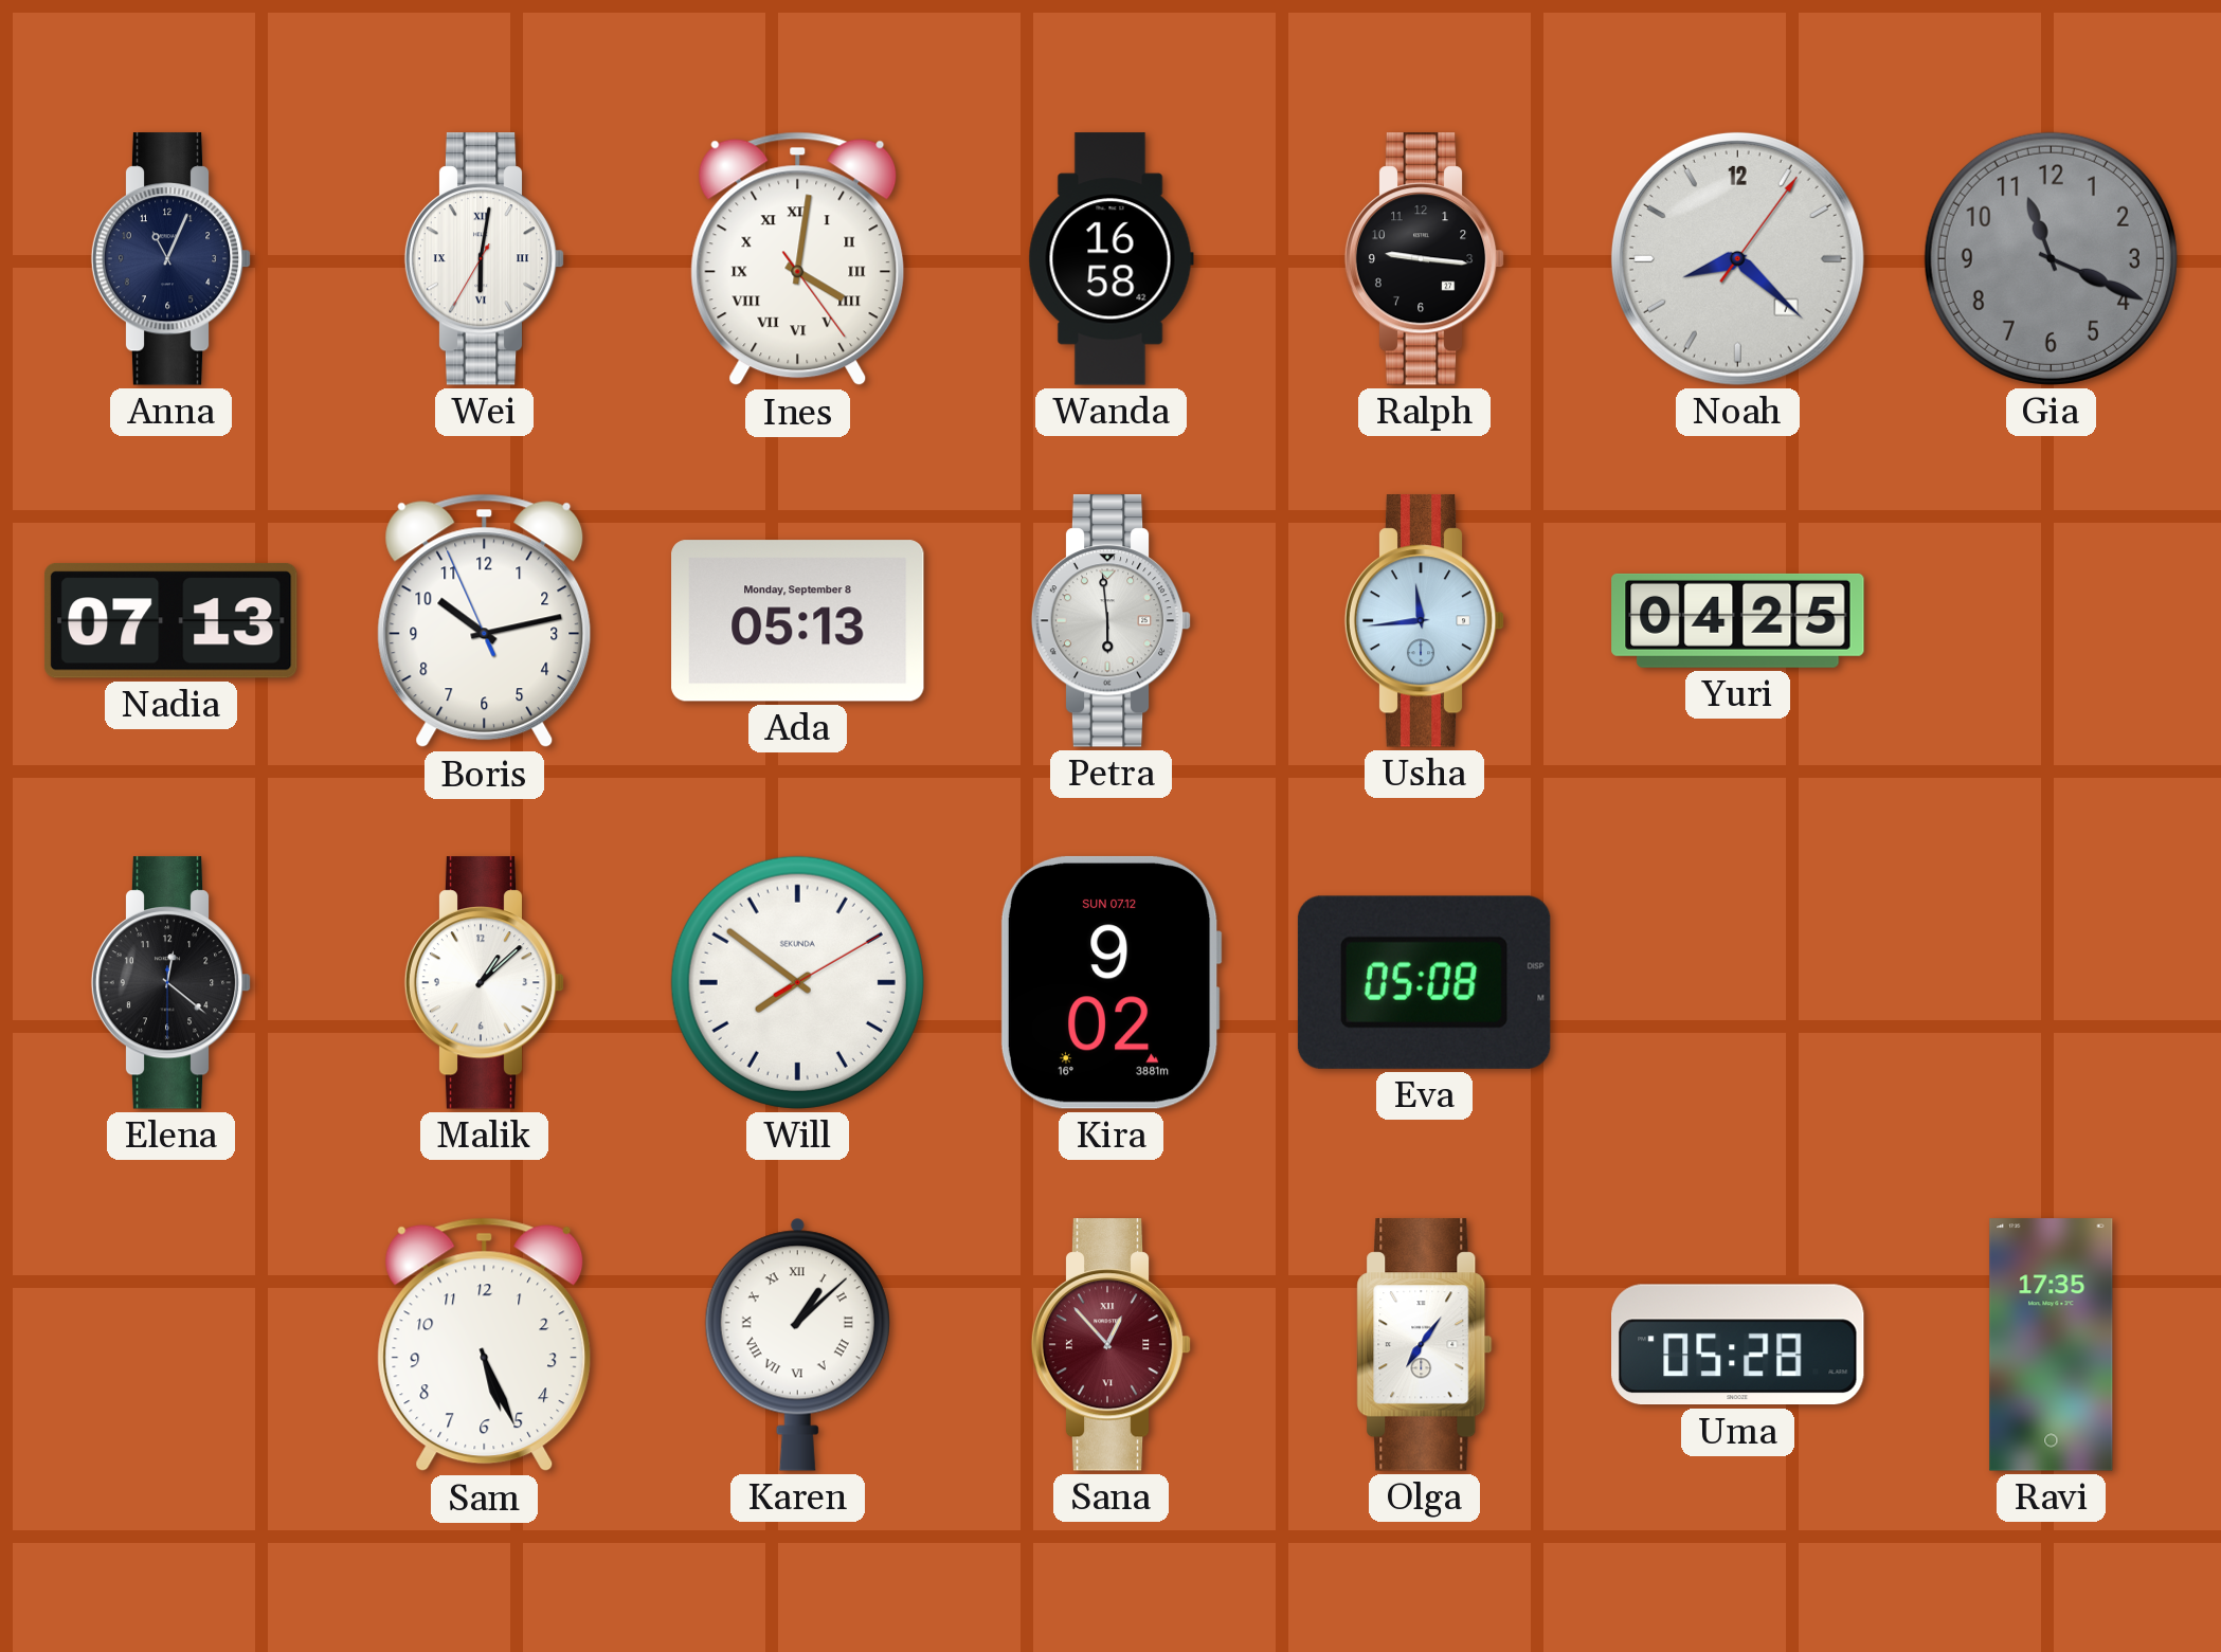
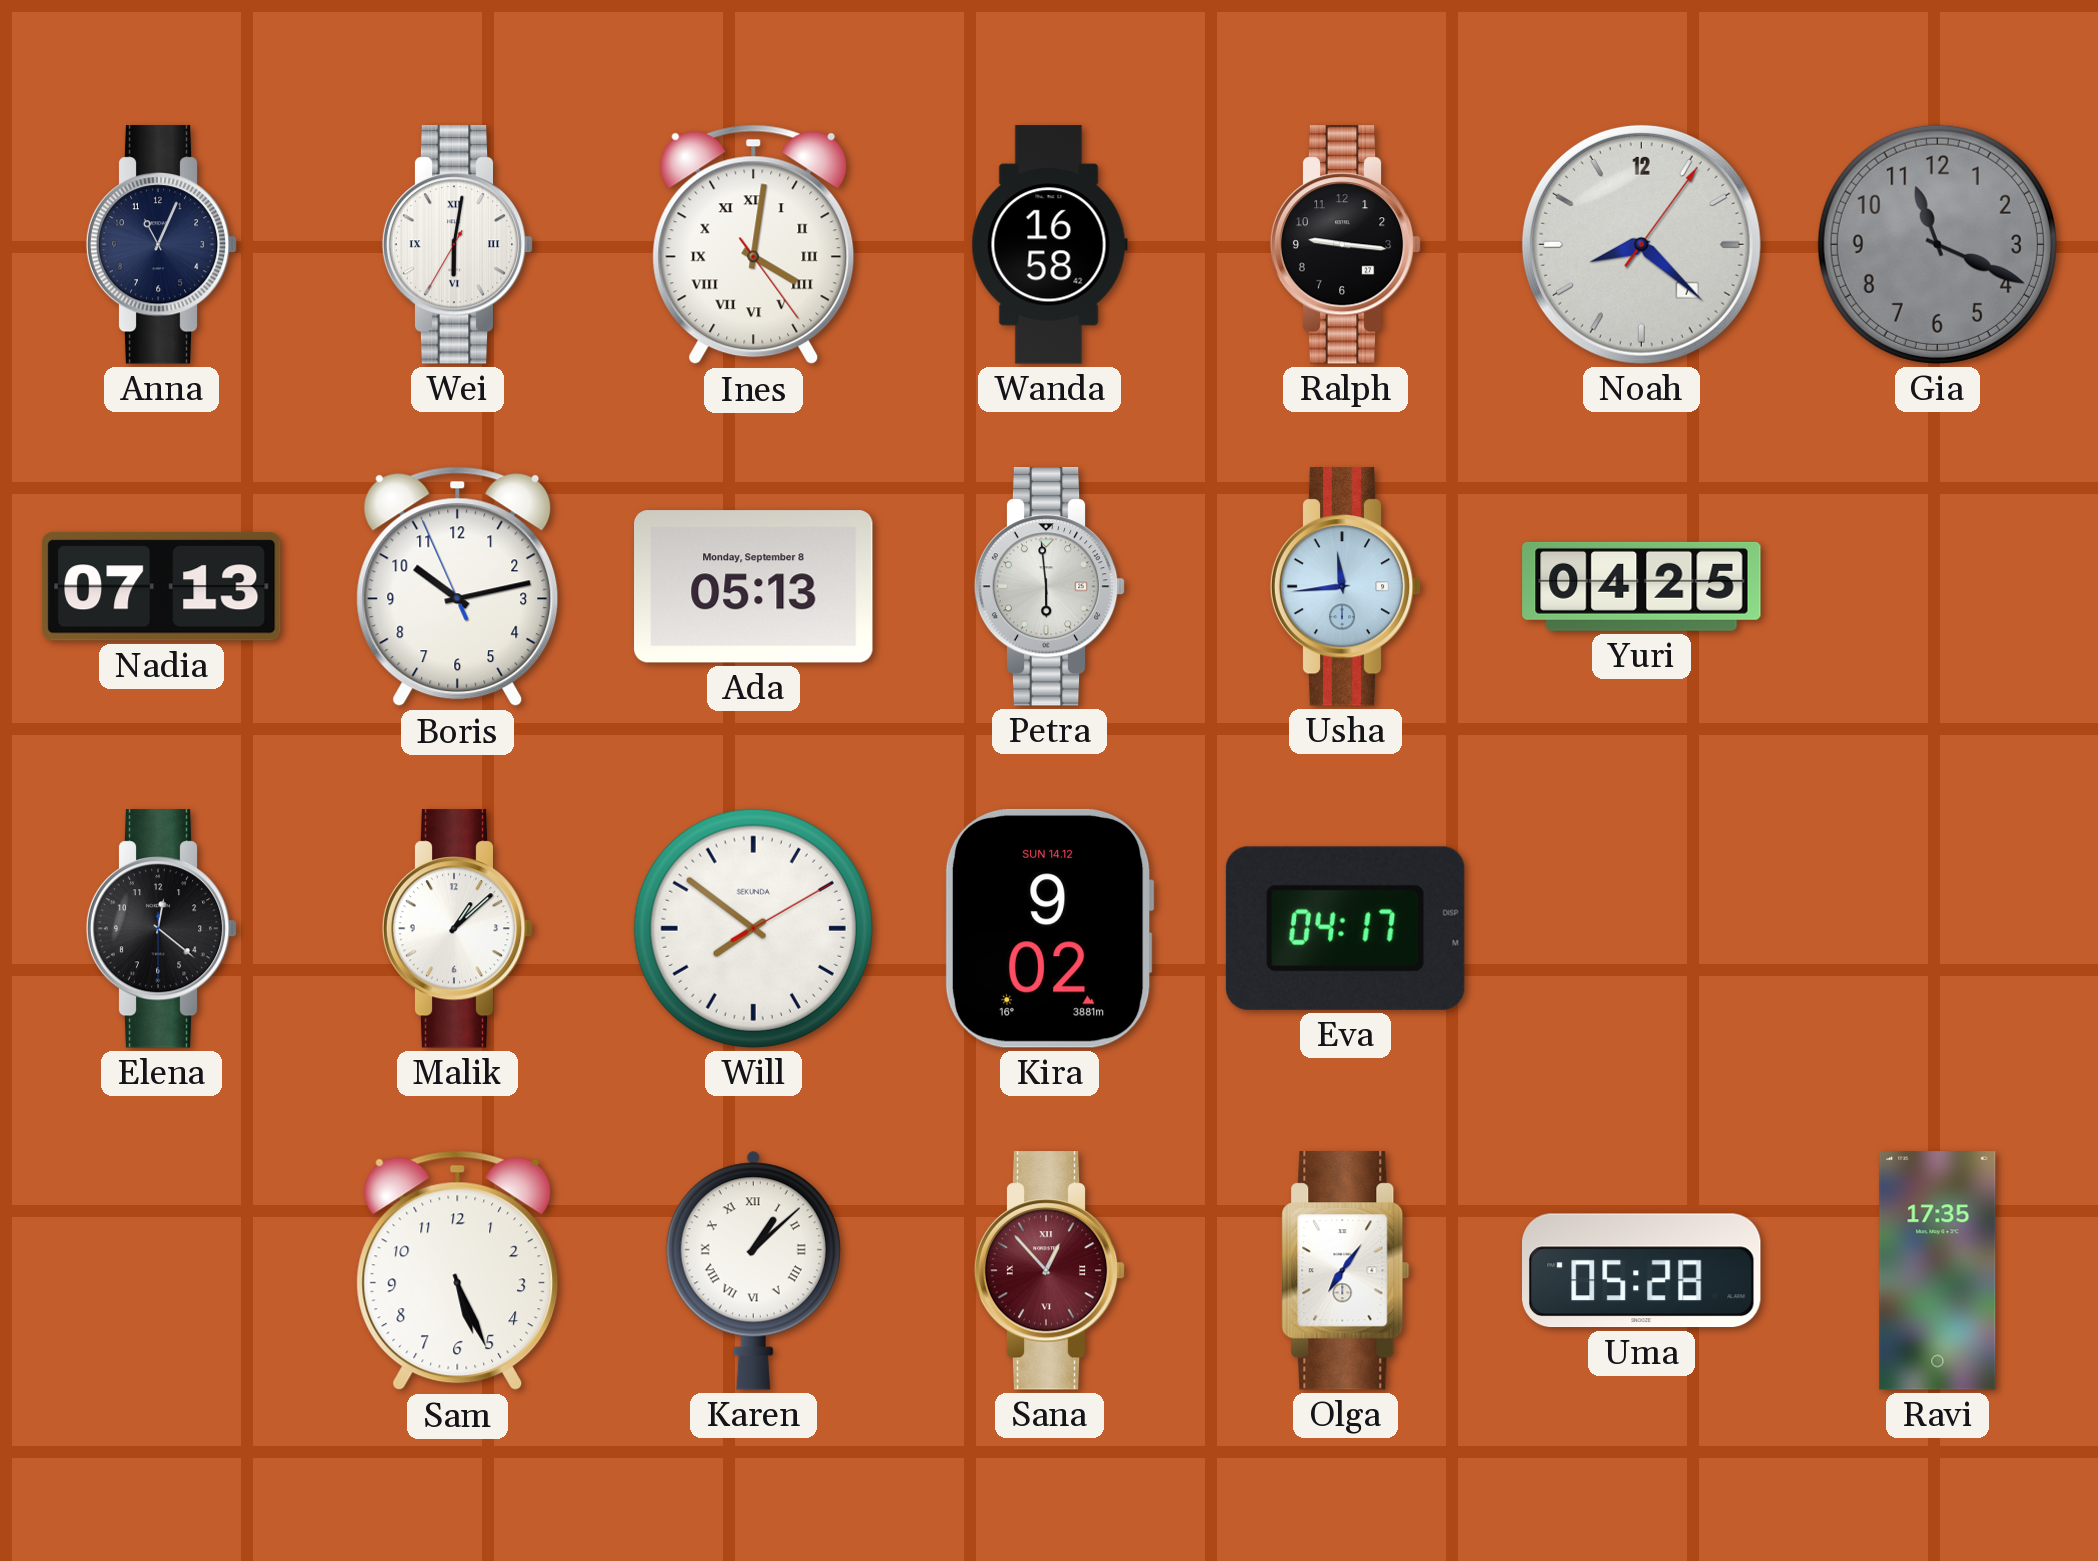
Kira date: SUN 07.12 -> SUN 14.12 (1049, 928)
Eva: 05:08 -> 04:17 (1345, 928)
